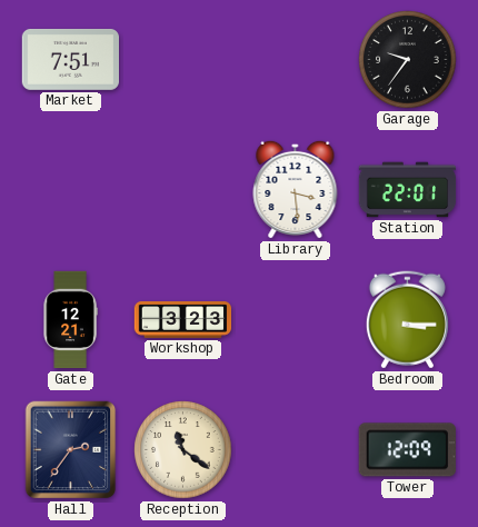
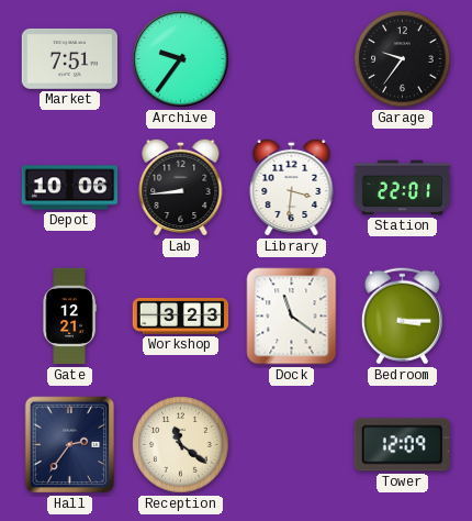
Archive: none -> 9:36 (181, 59)
Depot: none -> 10:06 (70, 188)
Lab: none -> 8:44 (181, 187)
Library: 3:29 -> 3:31 (292, 187)
Dock: none -> 11:21 (292, 317)
